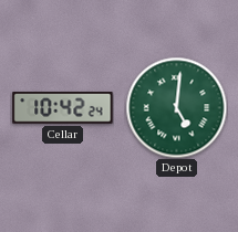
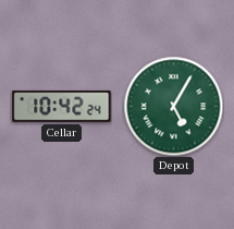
Depot: 5:01 -> 5:05 (173, 106)
